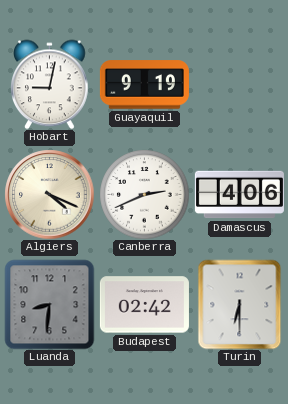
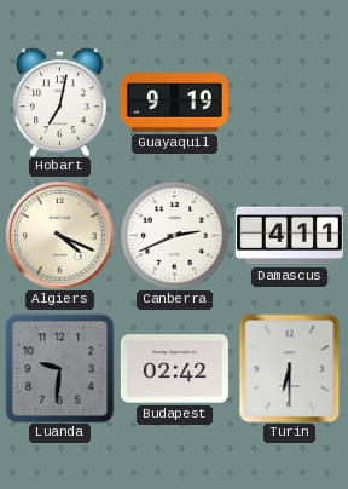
Hobart: 9:02 -> 7:02 (60, 102)
Damascus: 4:06 -> 4:11 (289, 236)
Luanda: 8:31 -> 9:31 (59, 368)
